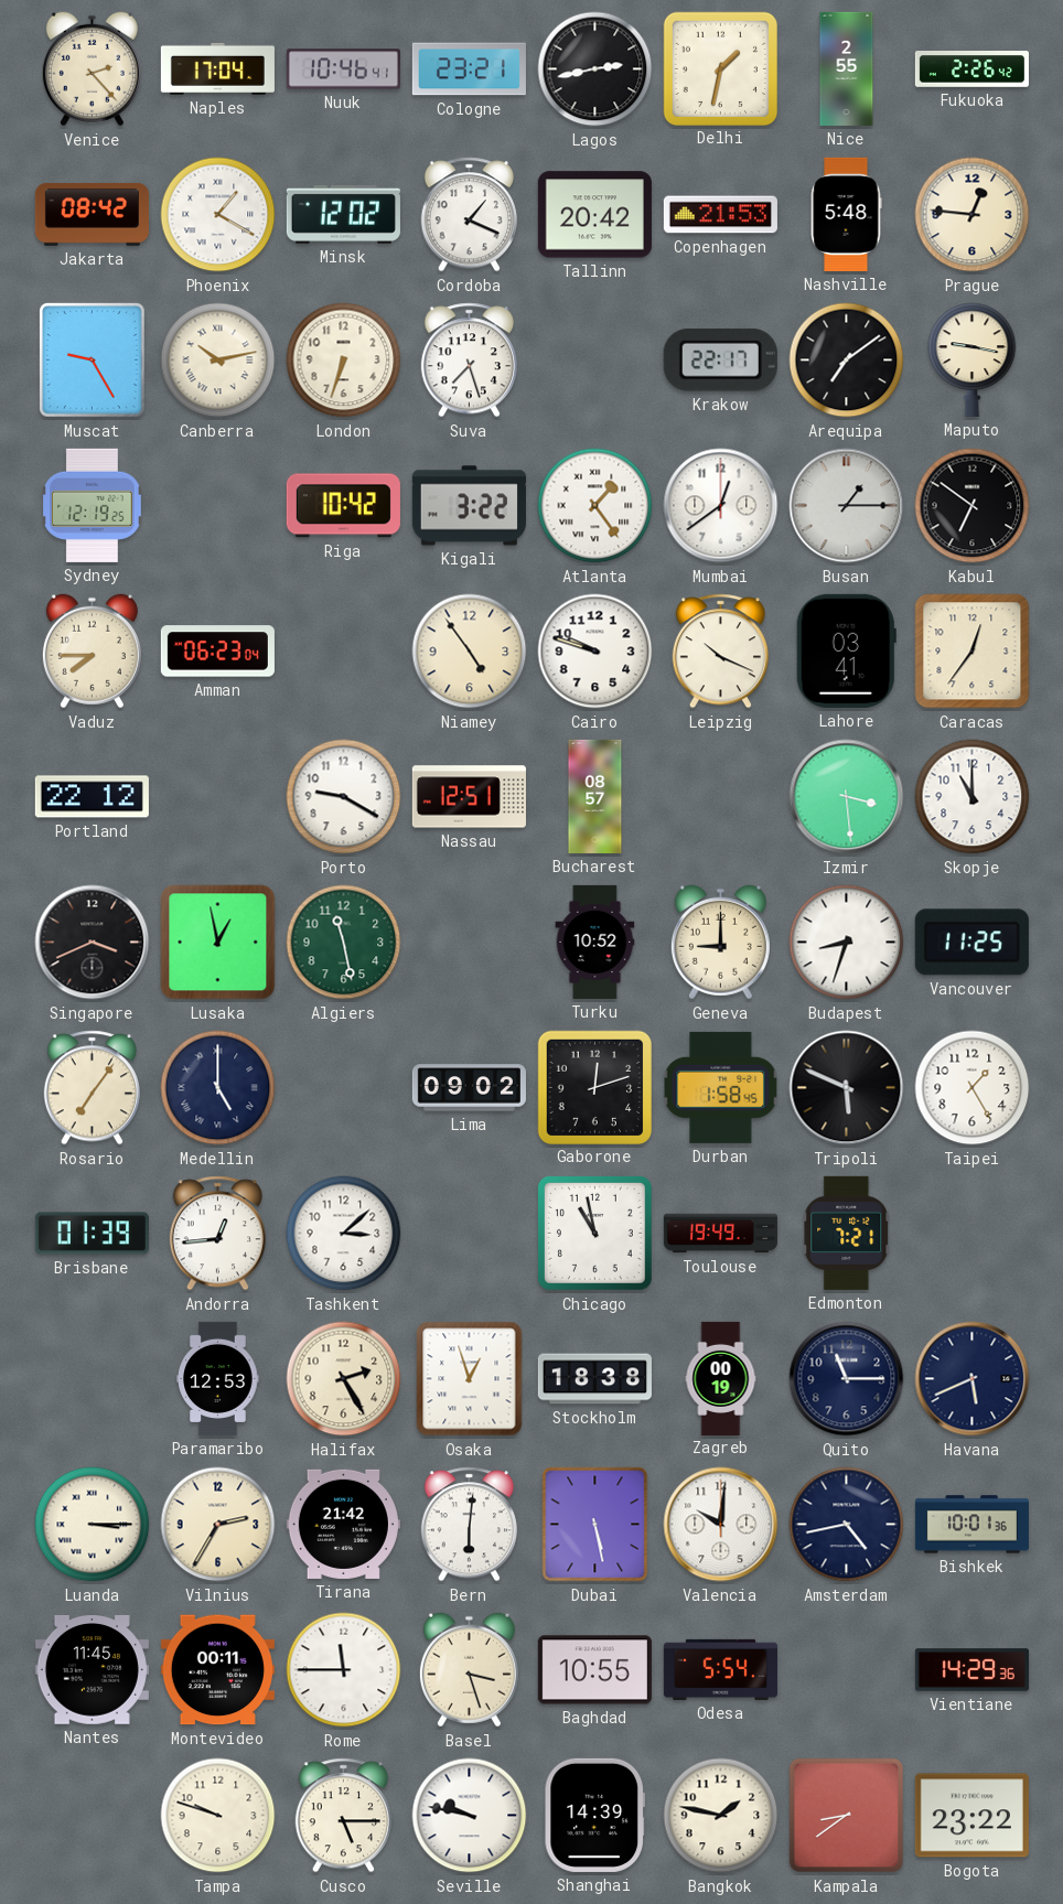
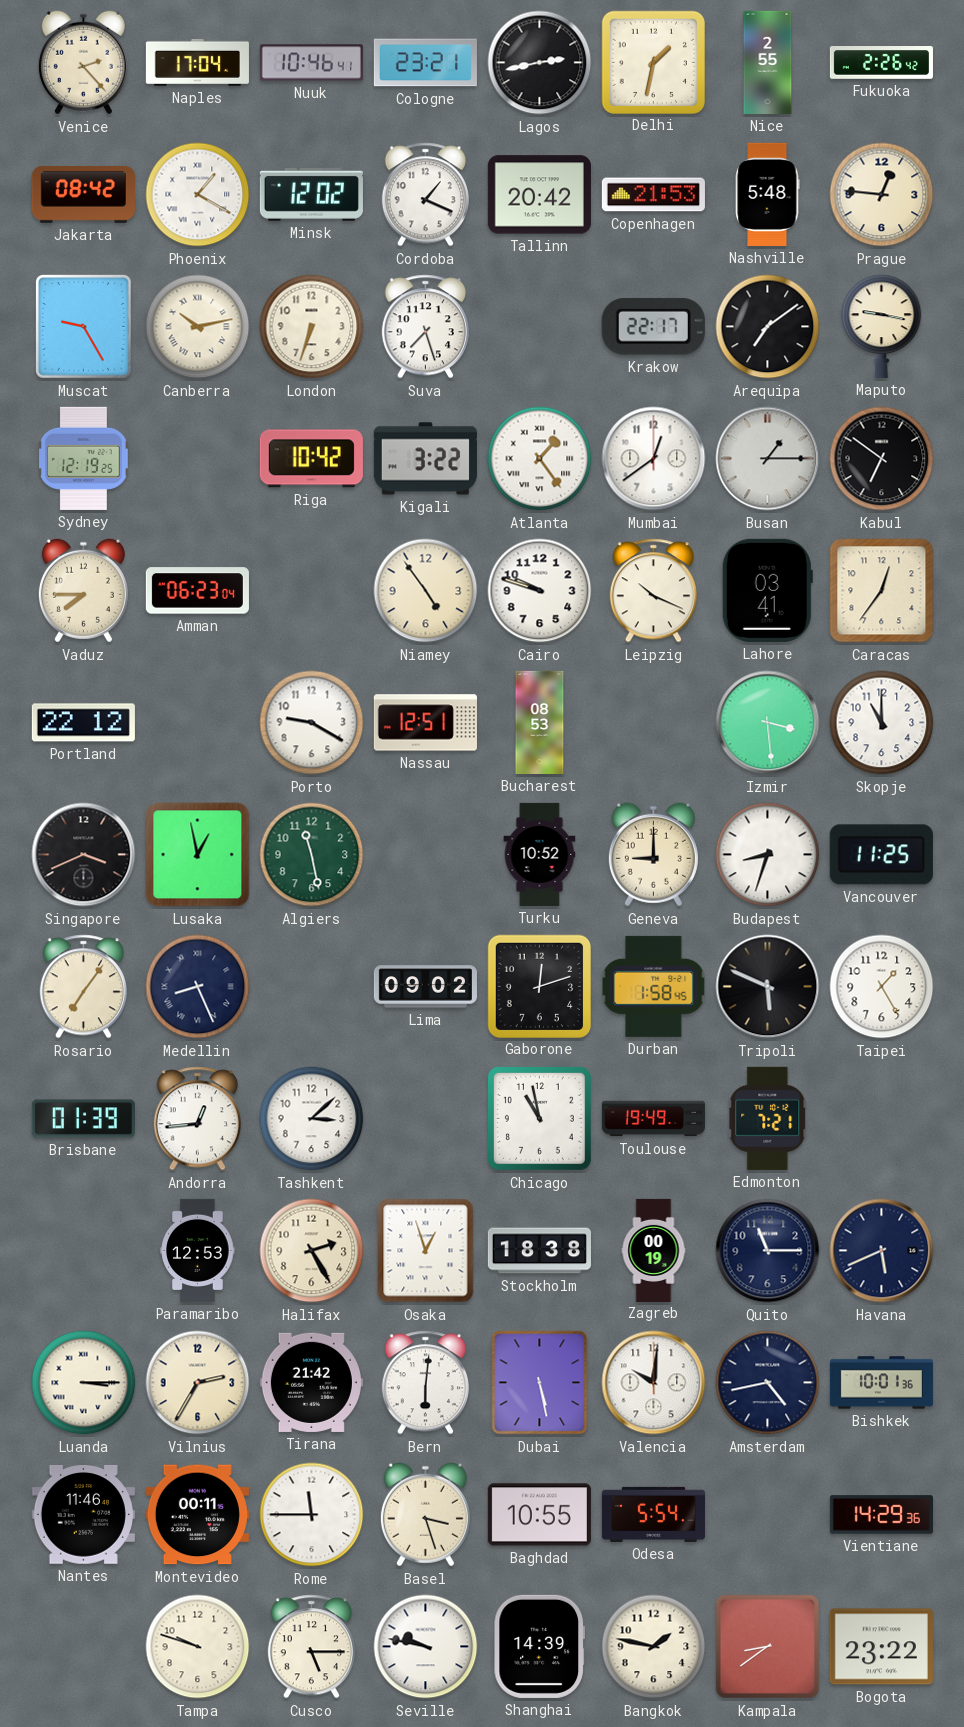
Bucharest: 08:57 -> 08:53 (540, 722)
Medellin: 5:00 -> 8:26 (198, 987)
Nantes: 11:45 -> 11:46 (83, 1515)
